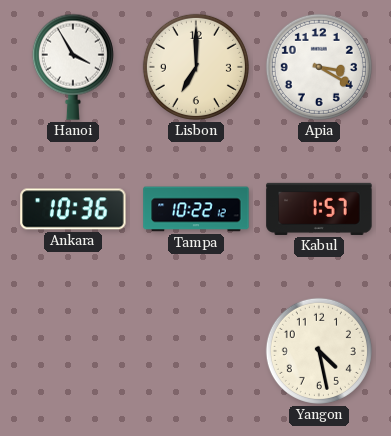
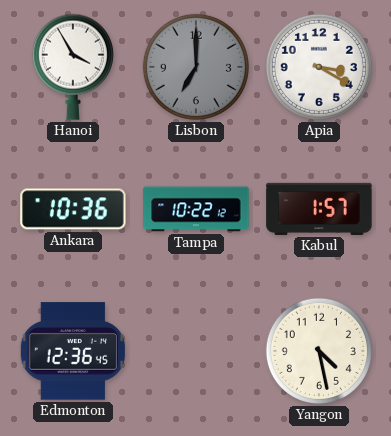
Lisbon dial: cream -> grey (196, 67)
Edmonton: none -> 12:36 (73, 351)
